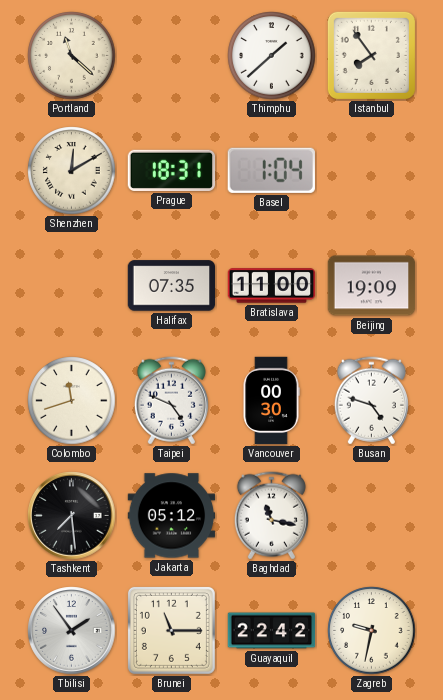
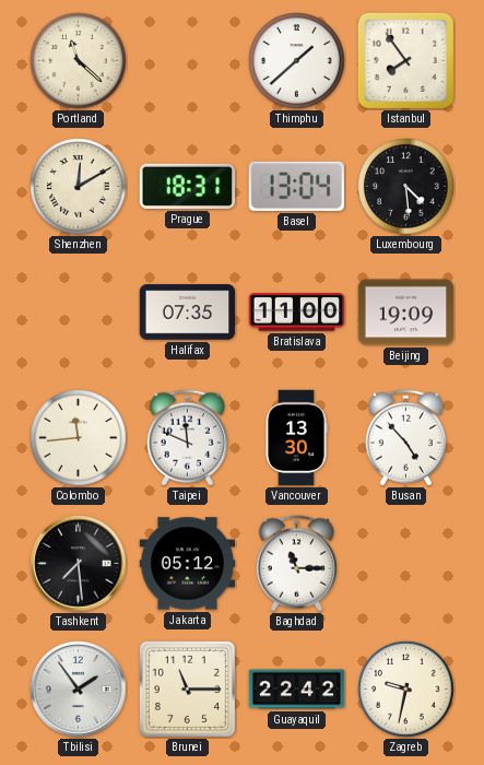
Basel: 1:04 -> 13:04 (296, 186)
Luxembourg: none -> 4:29 (406, 187)
Colombo: 11:42 -> 11:44 (79, 438)
Taipei: 4:49 -> 11:49 (187, 438)
Vancouver: 00:30 -> 13:30 (296, 438)
Busan: 4:48 -> 4:53 (405, 438)
Baghdad: 11:17 -> 11:15 (296, 564)
